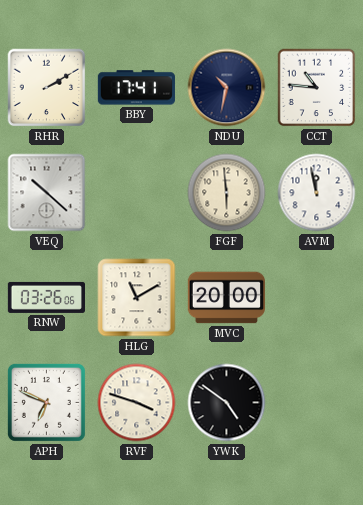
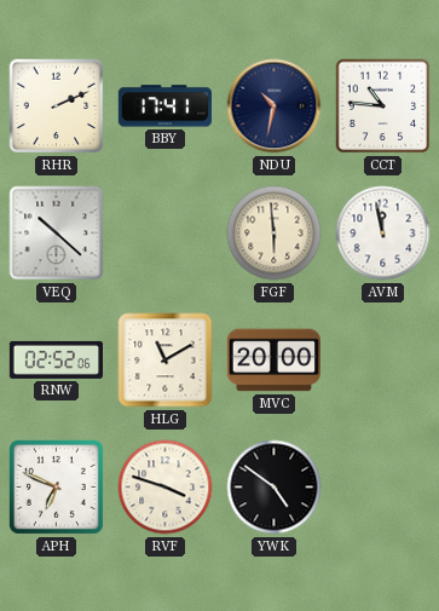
RHR: 2:10 -> 2:11 (57, 106)
RNW: 03:26 -> 02:52 (57, 359)
